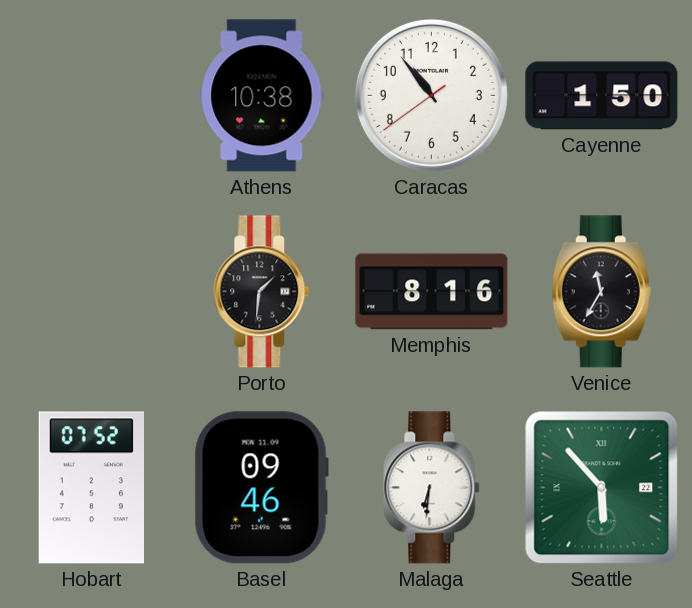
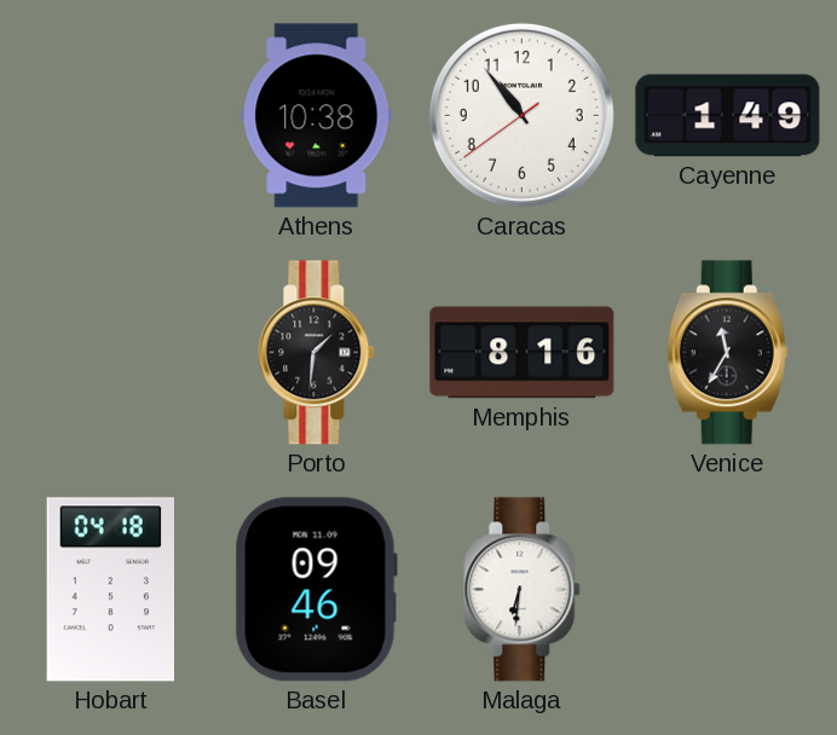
Cayenne: 1:50 -> 1:49 (728, 116)
Hobart: 07:52 -> 04:18 (110, 590)
Seattle: 5:53 -> none (602, 488)
